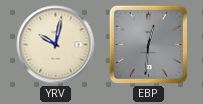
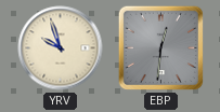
YRV: 10:02 -> 9:57 (61, 48)
